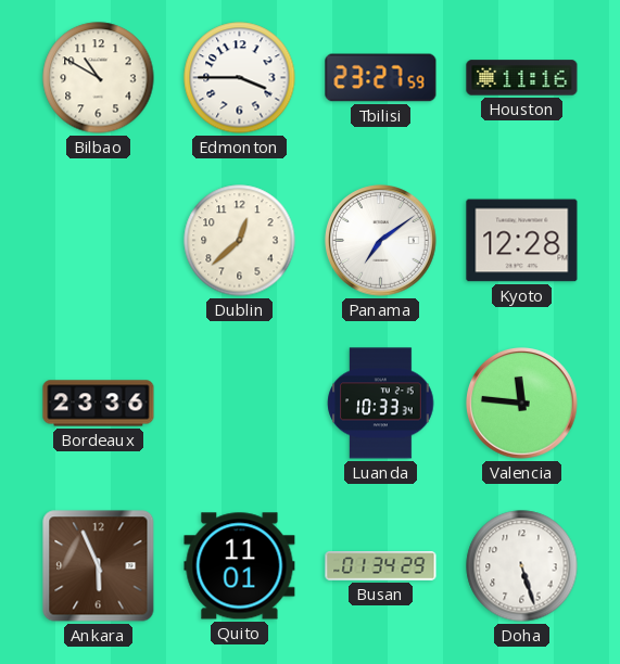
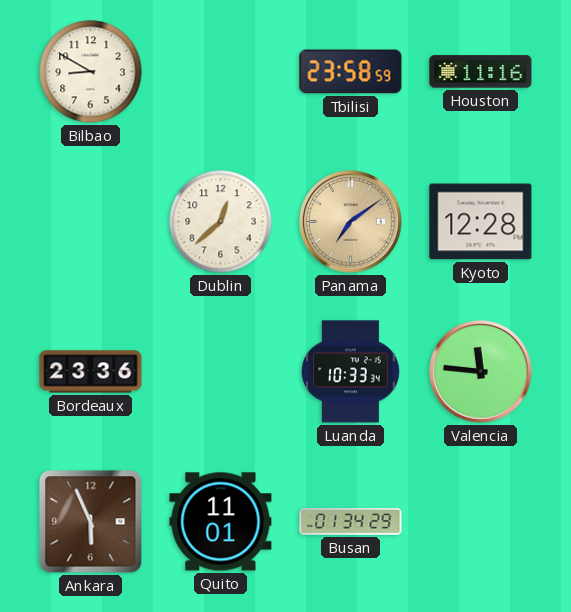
Bilbao: 10:50 -> 8:50 (91, 72)
Edmonton: 3:45 -> none (240, 78)
Tbilisi: 23:27 -> 23:58 (351, 72)
Panama dial: white -> champagne (351, 222)
Doha: 5:27 -> none (522, 566)
